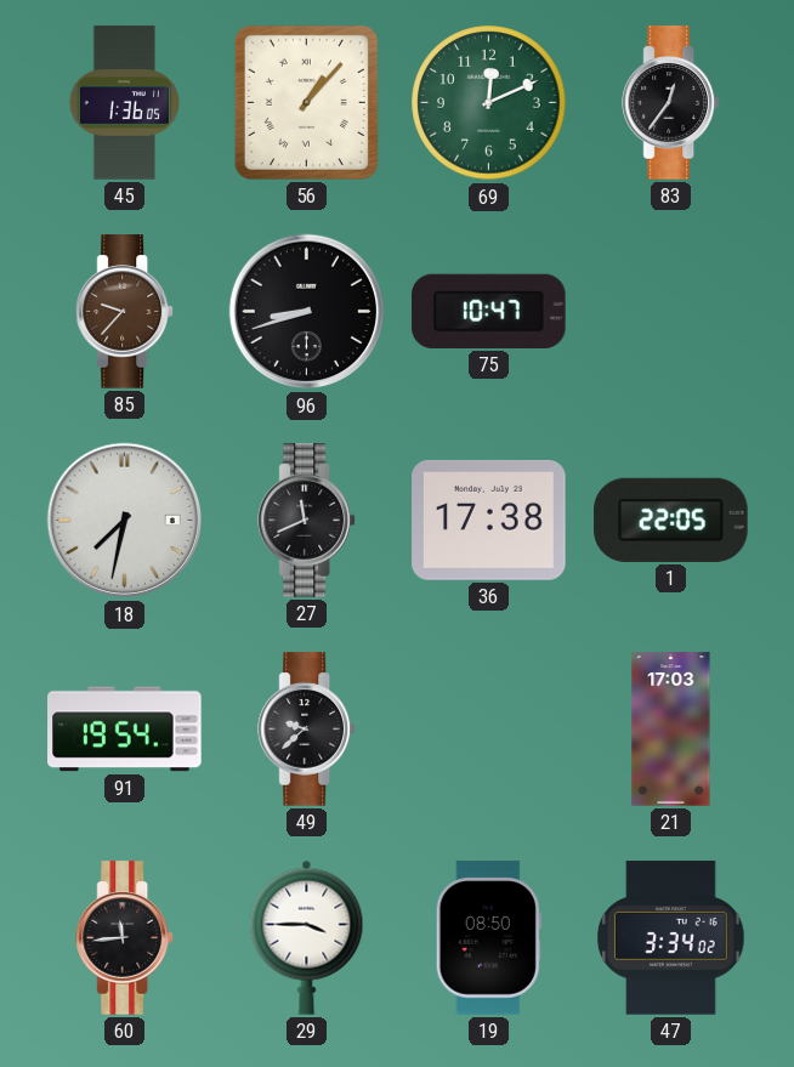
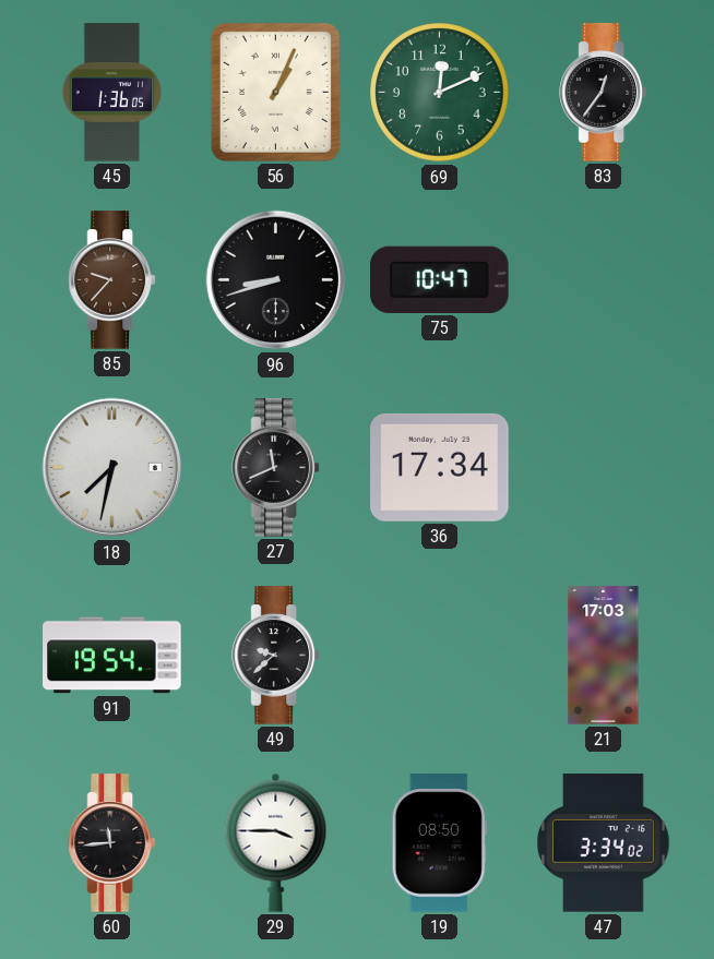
56: 1:07 -> 1:04 (275, 92)
36: 17:38 -> 17:34 (440, 467)
1: 22:05 -> none (671, 520)
